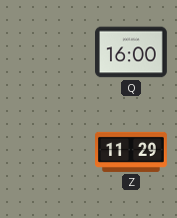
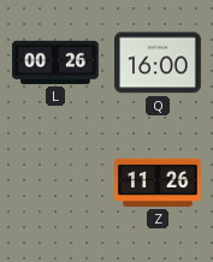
L: none -> 00:26 (57, 62)
Z: 11:29 -> 11:26 (159, 183)
